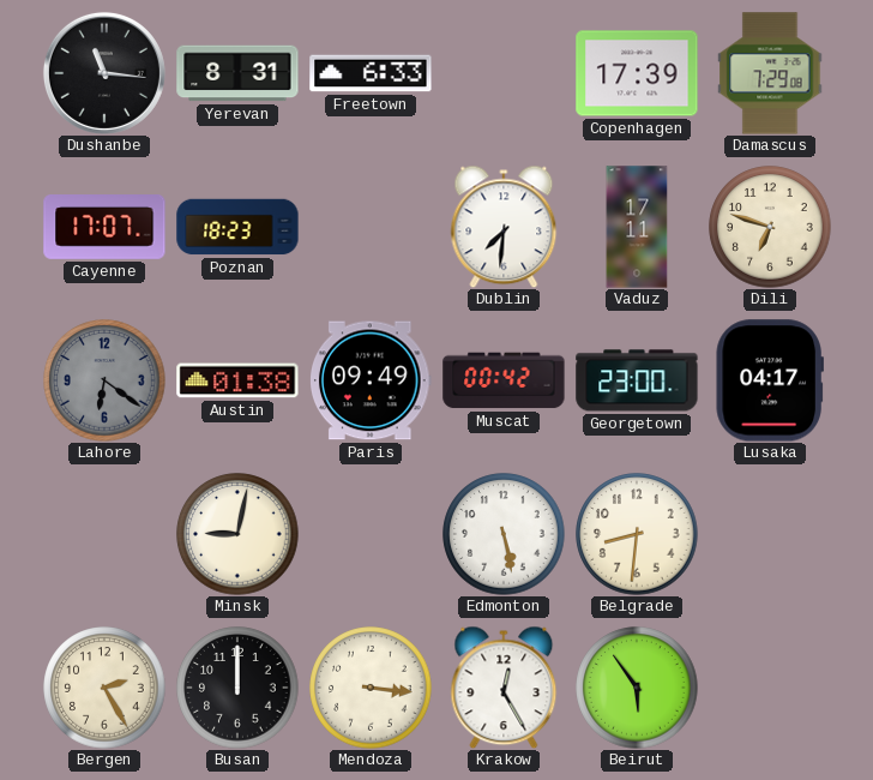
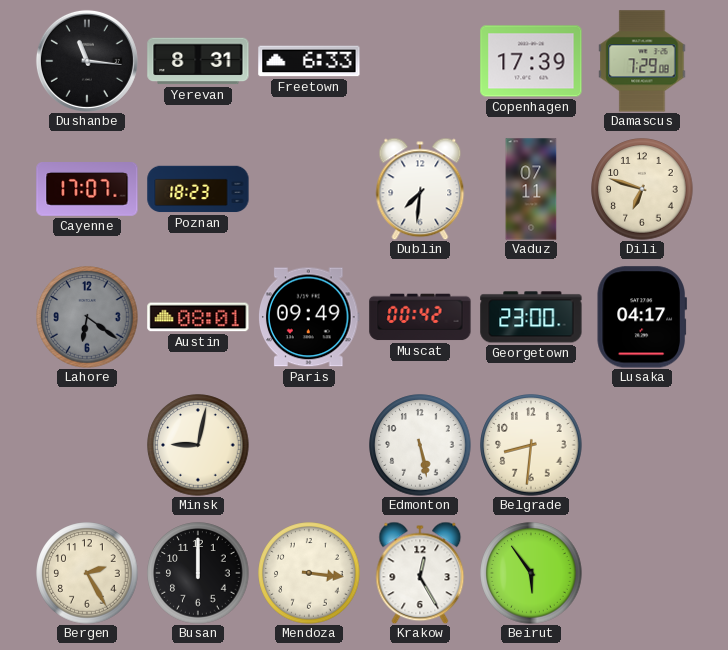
Vaduz: 17:11 -> 07:11 (531, 189)
Austin: 01:38 -> 08:01 (198, 317)
